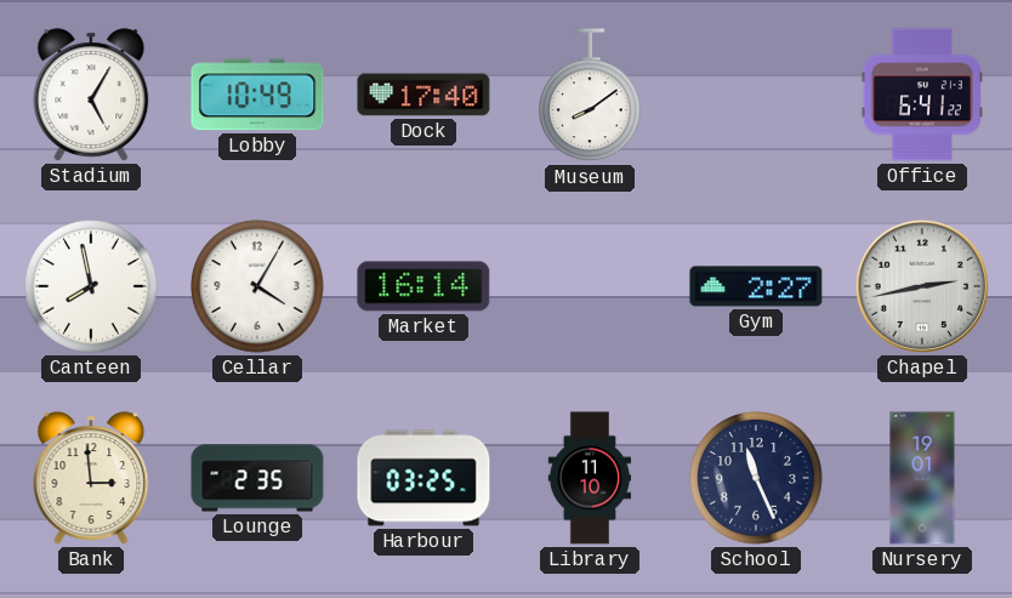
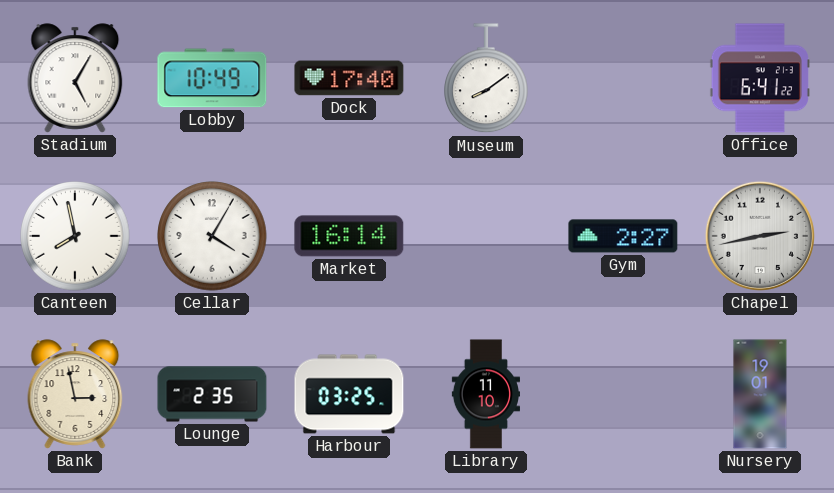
Bank: 2:59 -> 2:58 (75, 394)
School: 11:26 -> none (756, 478)
